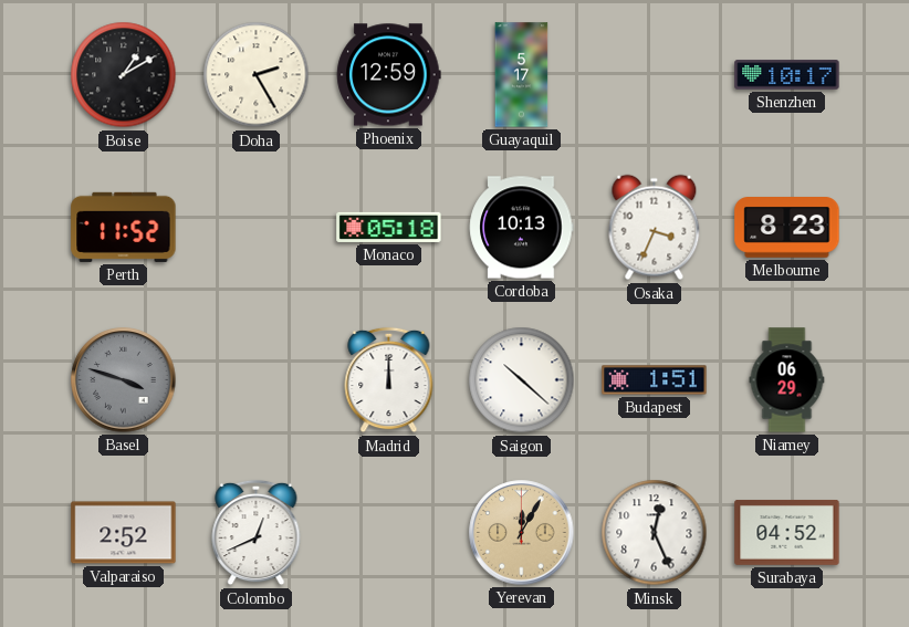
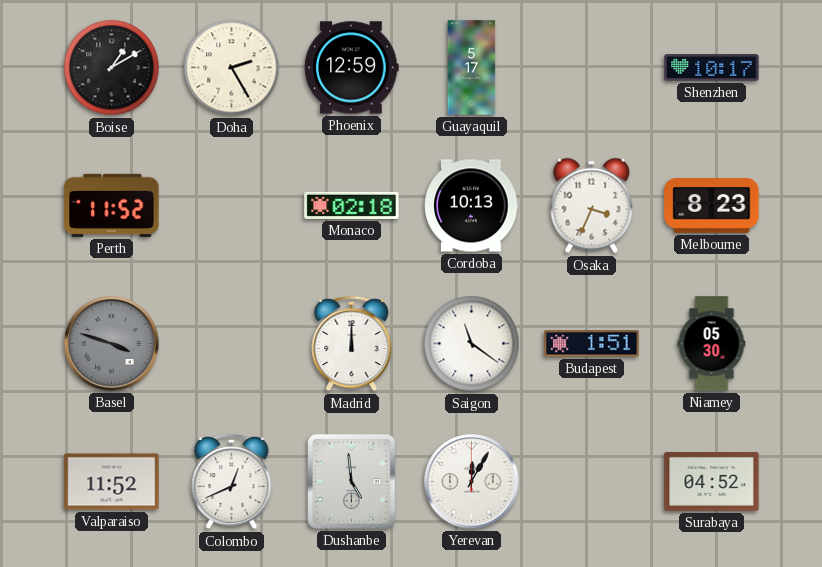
Monaco: 05:18 -> 02:18 (352, 205)
Saigon: 10:22 -> 11:21 (472, 344)
Niamey: 06:29 -> 05:30 (712, 344)
Valparaiso: 2:52 -> 11:52 (112, 482)
Dushanbe: none -> 4:59 (352, 482)
Yerevan dial: champagne -> white (472, 482)
Minsk: 12:26 -> none (655, 533)
